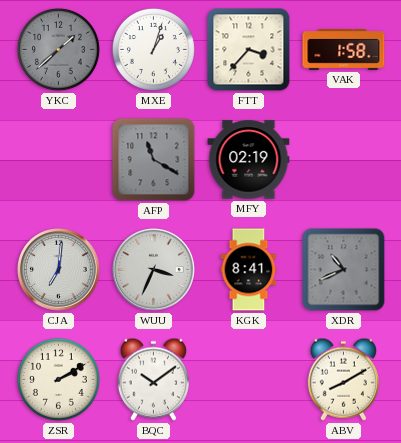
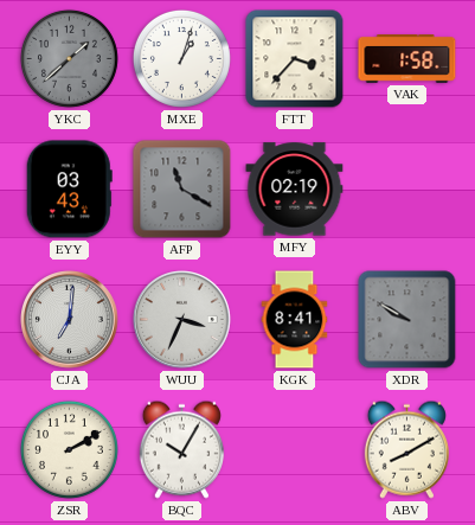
EYY: none -> 03:43 (69, 190)
XDR: 10:41 -> 9:50 (407, 320)
BQC: 10:09 -> 10:05 (181, 449)
